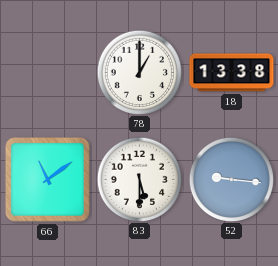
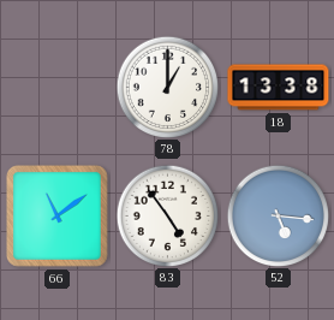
83: 5:30 -> 4:54 (167, 215)
52: 9:16 -> 5:16 (278, 215)
